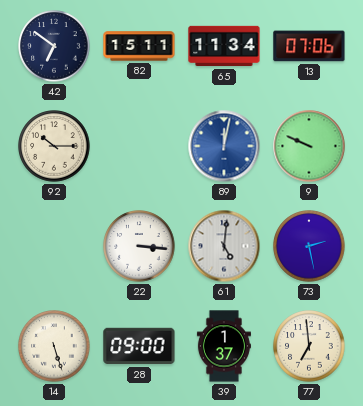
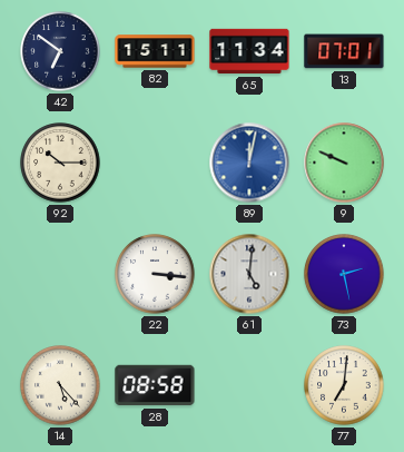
13: 07:06 -> 07:01 (344, 51)
14: 5:27 -> 5:23 (60, 385)
28: 09:00 -> 08:58 (155, 385)
39: 1:37 -> none (224, 346)
77: 6:59 -> 7:01 (344, 385)
